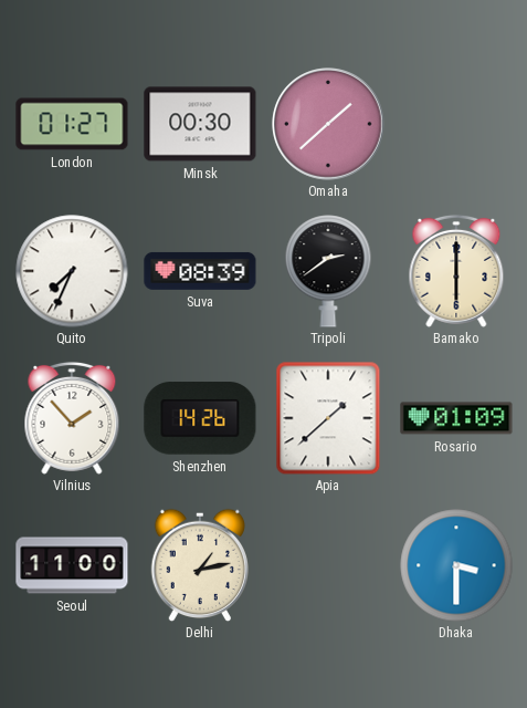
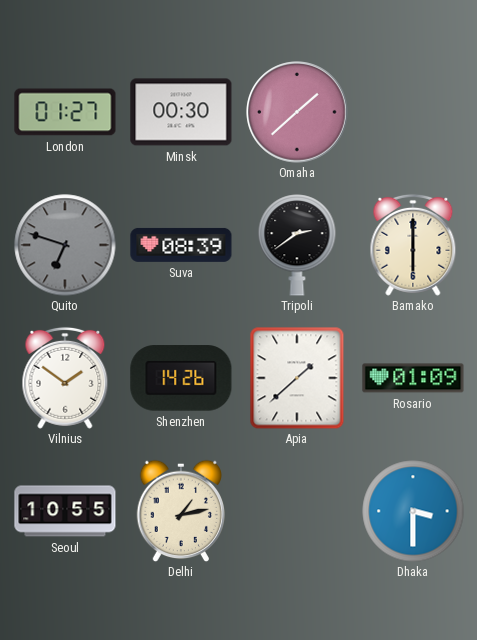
Quito: 7:34 -> 6:48 (65, 245)
Quito dial: white -> grey (65, 245)
Vilnius: 1:53 -> 1:51 (65, 378)
Seoul: 11:00 -> 10:55 (65, 511)
